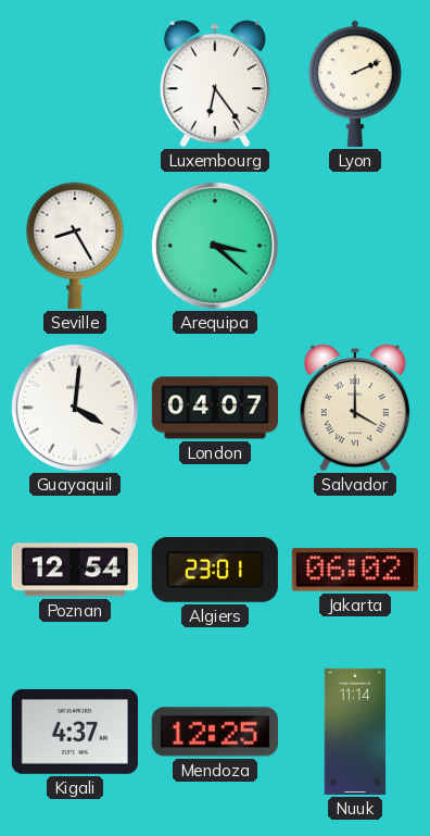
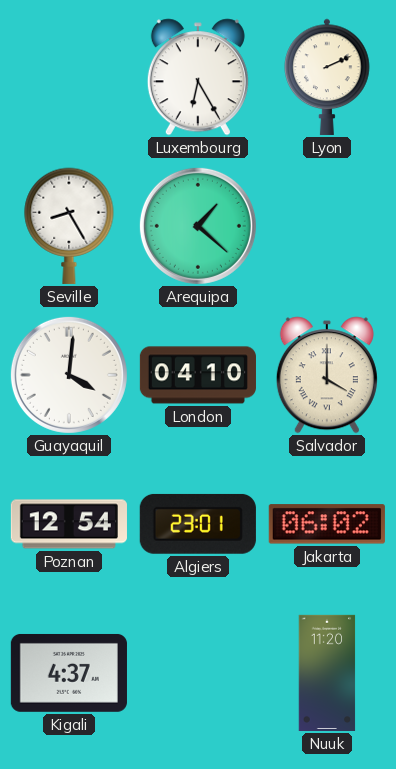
Luxembourg: 6:24 -> 6:25 (198, 77)
Arequipa: 3:22 -> 1:22 (198, 226)
London: 04:07 -> 04:10 (198, 375)
Mendoza: 12:25 -> none (215, 732)
Nuuk: 11:14 -> 11:20 (327, 673)
